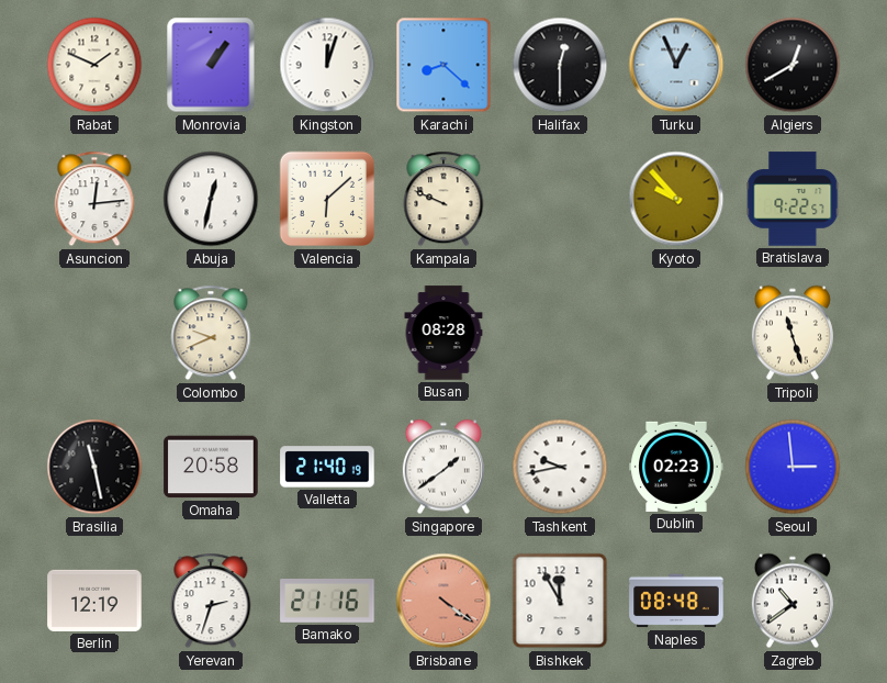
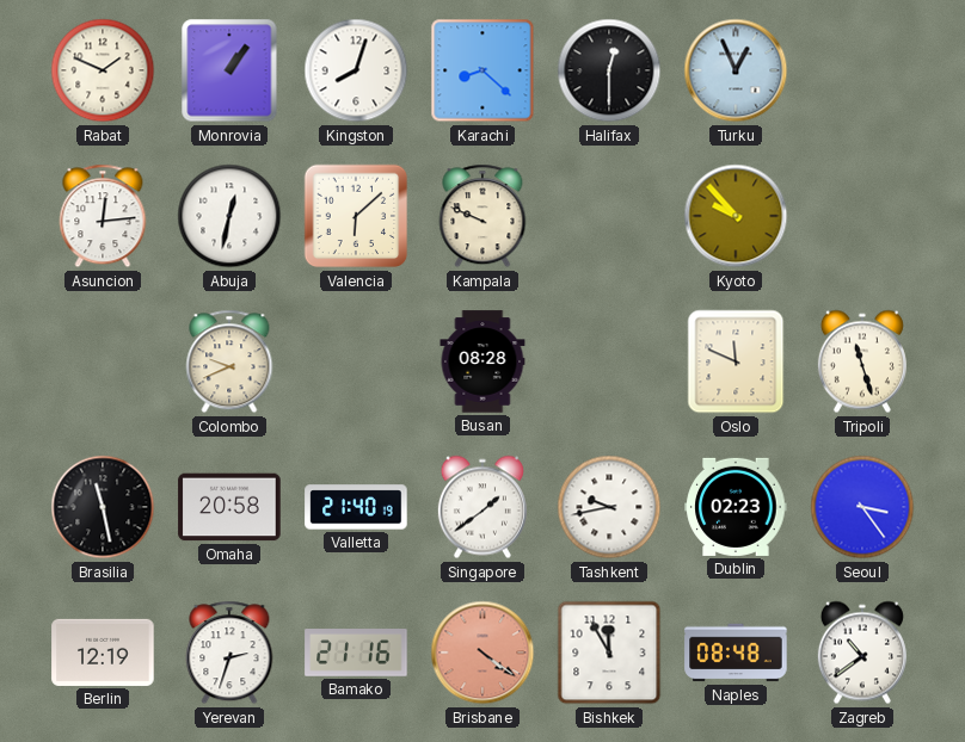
Kingston: 12:03 -> 8:03 (356, 70)
Algiers: 12:40 -> none (793, 65)
Bratislava: 9:22 -> none (793, 199)
Oslo: none -> 11:49 (736, 361)
Seoul: 2:59 -> 3:24 (862, 507)
